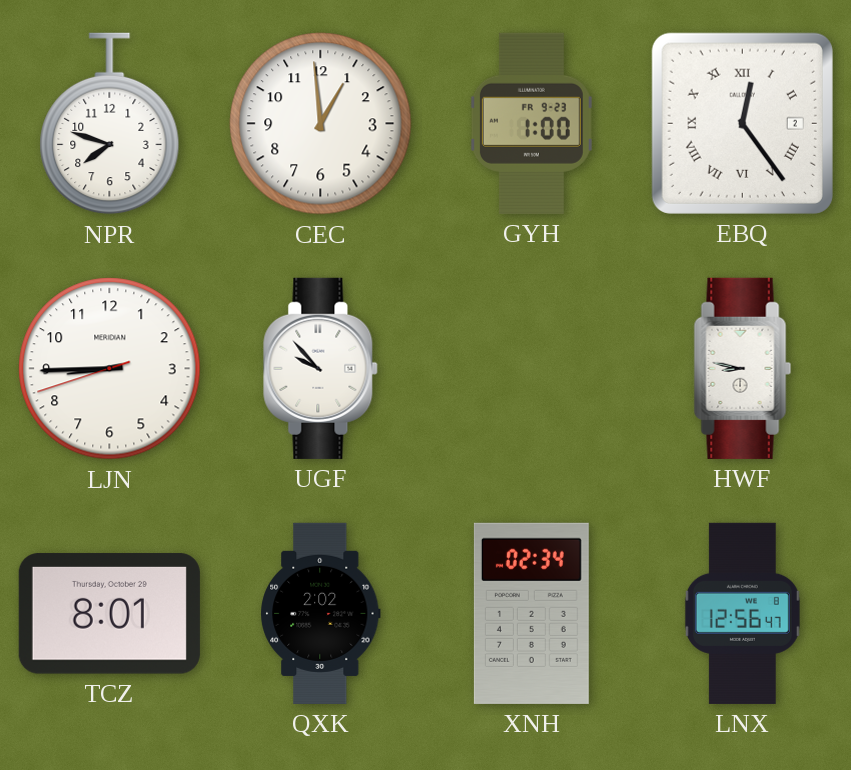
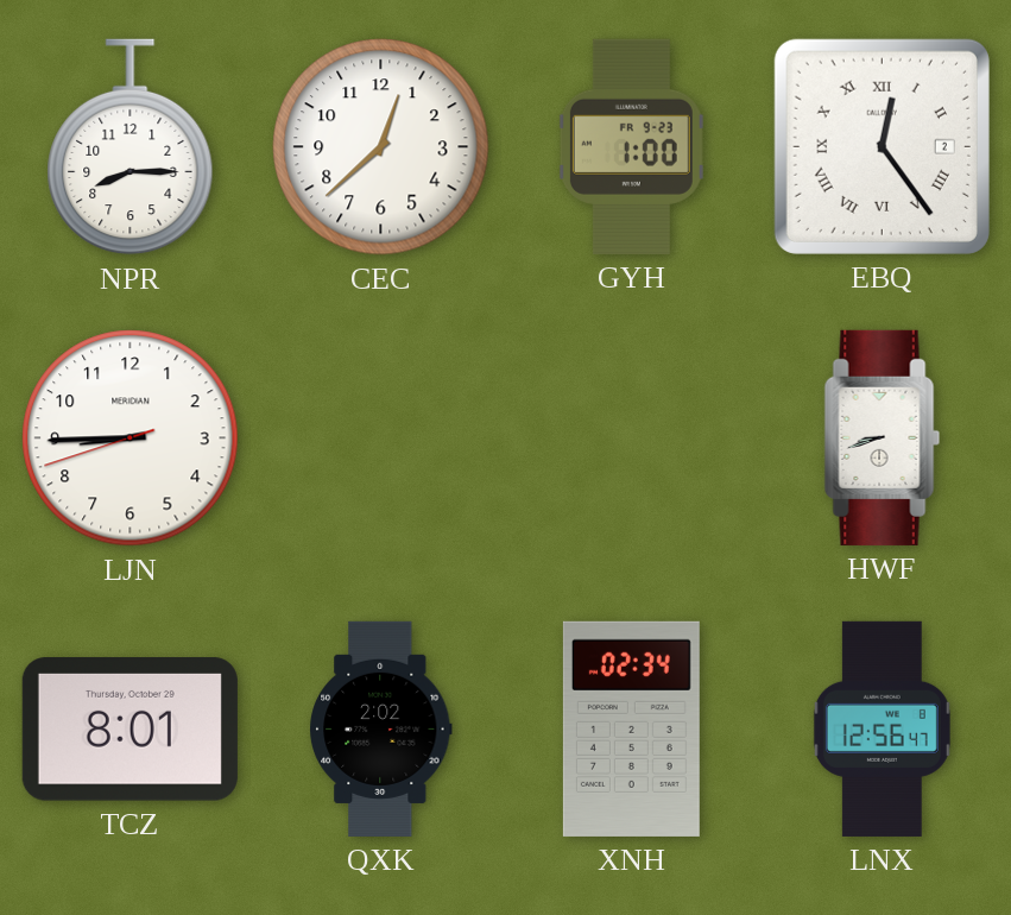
NPR: 7:48 -> 8:15 (131, 147)
CEC: 12:59 -> 12:38 (381, 147)
UGF: 9:53 -> none (321, 368)
HWF: 8:47 -> 8:42 (883, 437)
